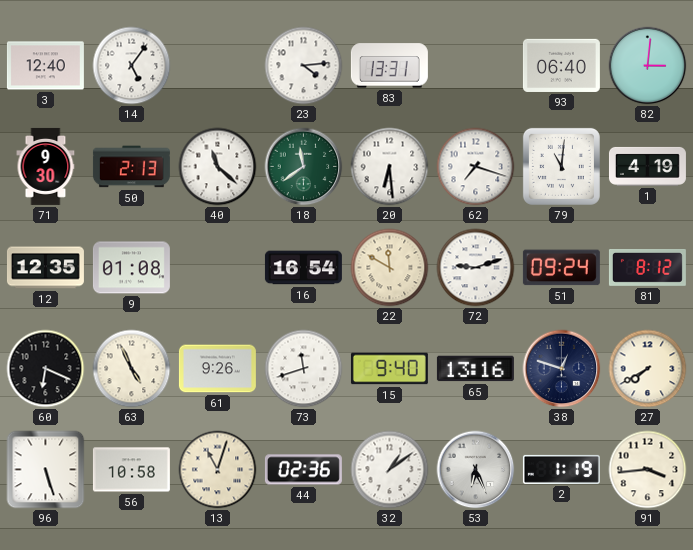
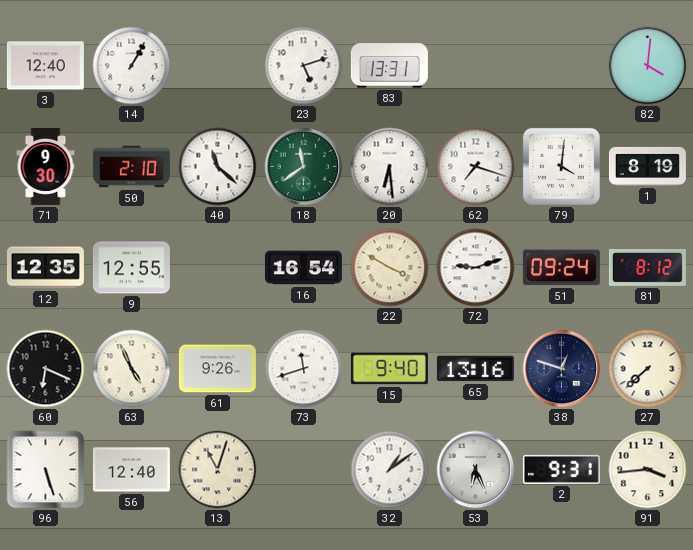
14: 5:06 -> 1:05 (132, 66)
23: 4:14 -> 5:12 (304, 66)
93: 06:40 -> none (561, 65)
82: 3:01 -> 4:01 (648, 66)
50: 2:13 -> 2:10 (131, 167)
79: 11:01 -> 4:01 (561, 166)
1: 4:19 -> 8:19 (647, 166)
9: 01:08 -> 12:55 (131, 268)
22: 11:50 -> 3:50 (390, 268)
27: 7:40 -> 7:38 (648, 369)
56: 10:58 -> 12:40 (131, 470)
44: 02:36 -> none (303, 470)
2: 1:19 -> 9:31 (561, 469)
